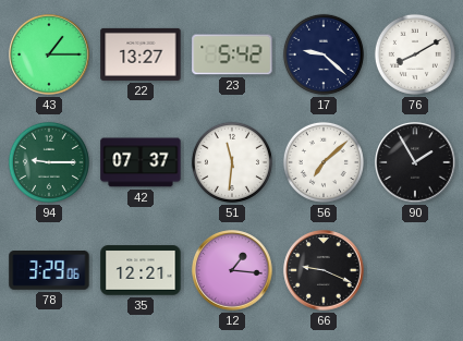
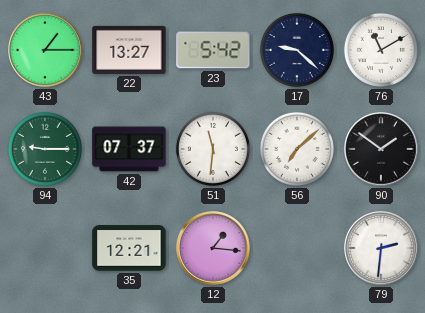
76: 8:10 -> 11:10 (381, 50)
90: 1:55 -> 1:51 (381, 149)
78: 3:29 -> none (49, 271)
66: 9:19 -> none (324, 270)
79: none -> 2:31 (381, 248)
